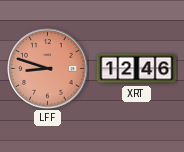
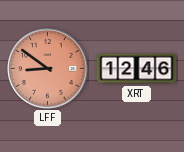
LFF: 8:48 -> 8:51 (48, 69)
